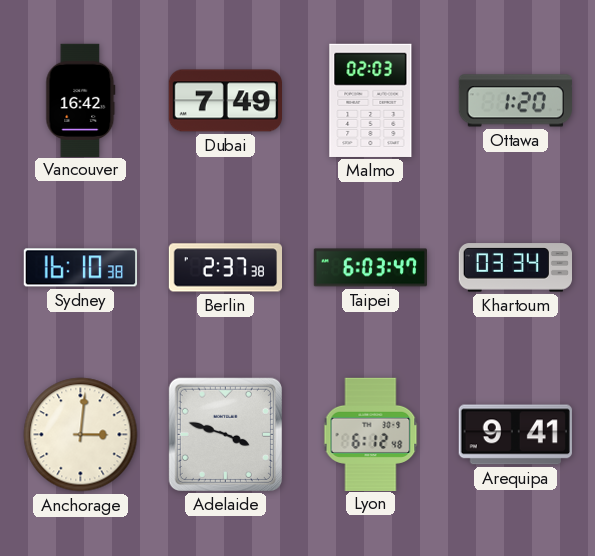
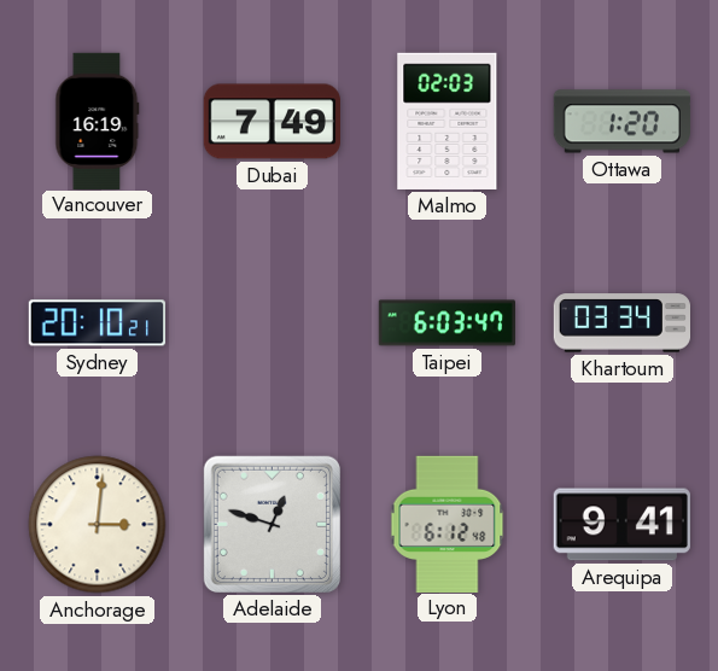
Vancouver: 16:42 -> 16:19 (98, 121)
Sydney: 16:10 -> 20:10 (97, 323)
Berlin: 2:37 -> none (225, 268)
Adelaide: 3:48 -> 12:48 (272, 524)
